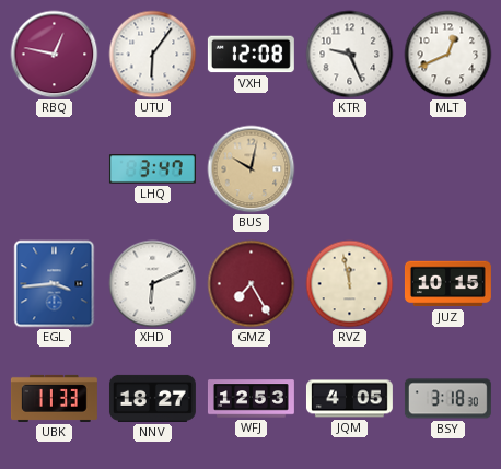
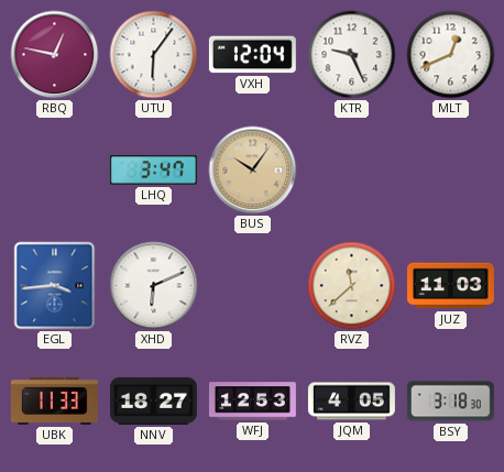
VXH: 12:08 -> 12:04 (252, 55)
BUS: 10:02 -> 10:06 (253, 171)
GMZ: 7:25 -> none (252, 284)
RVZ: 11:58 -> 11:38 (352, 286)
JUZ: 10:15 -> 11:03 (450, 286)
